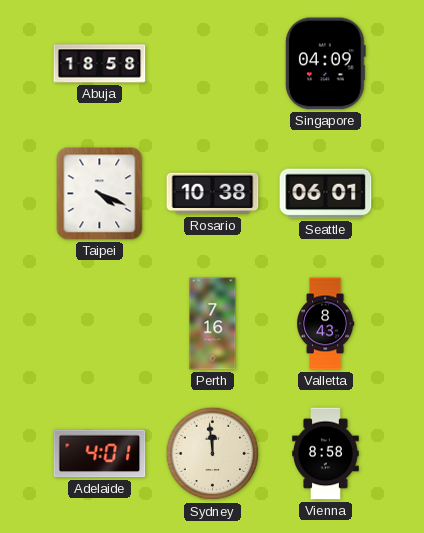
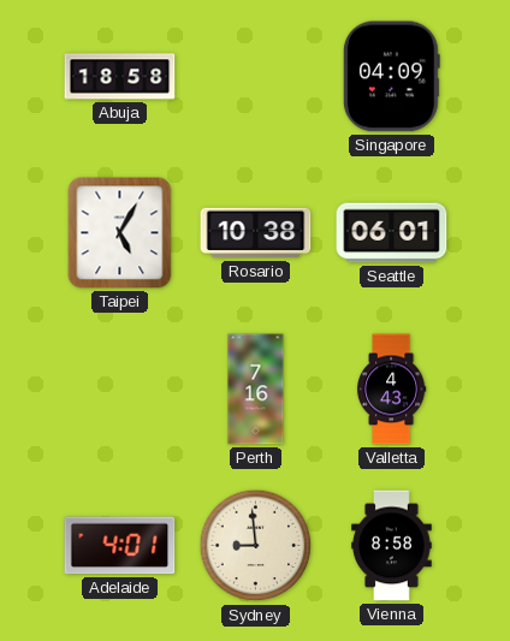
Taipei: 4:19 -> 5:05 (120, 233)
Valletta: 8:43 -> 4:43 (391, 390)
Sydney: 11:59 -> 8:59 (256, 546)
